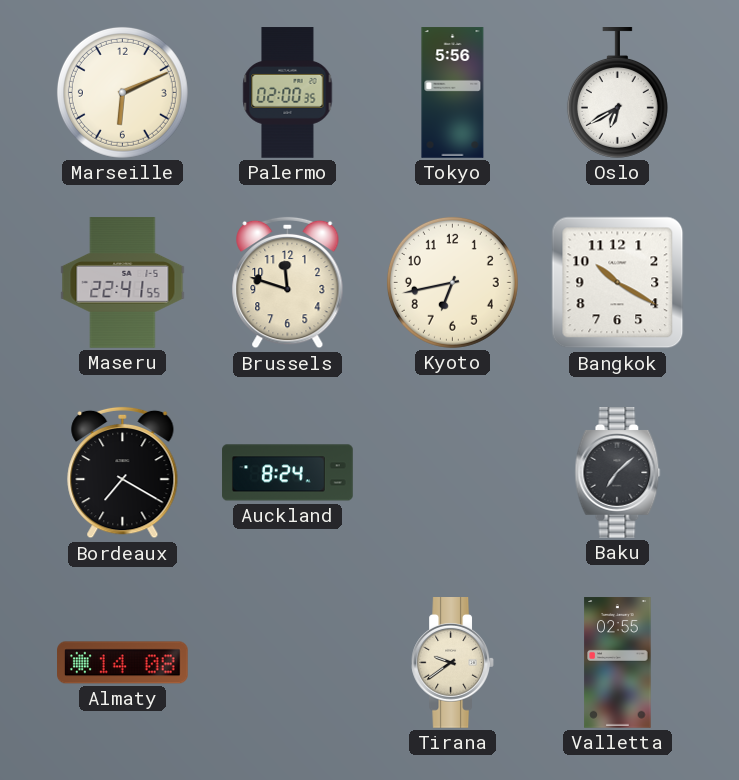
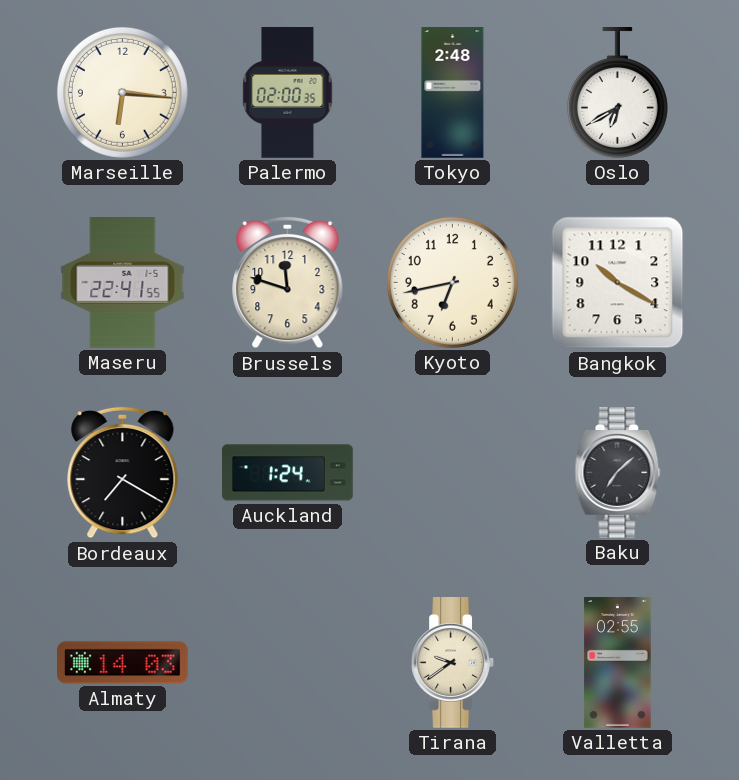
Marseille: 6:11 -> 6:16 (122, 92)
Tokyo: 5:56 -> 2:48 (453, 93)
Auckland: 8:24 -> 1:24 (288, 473)
Almaty: 14:08 -> 14:03 (123, 663)
